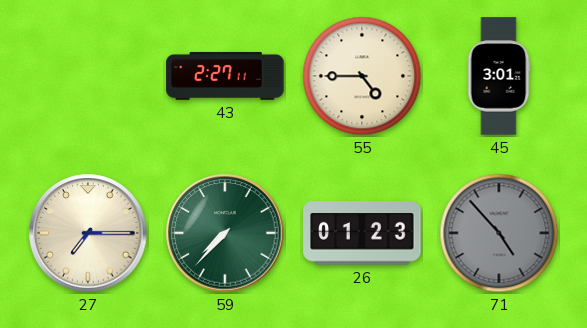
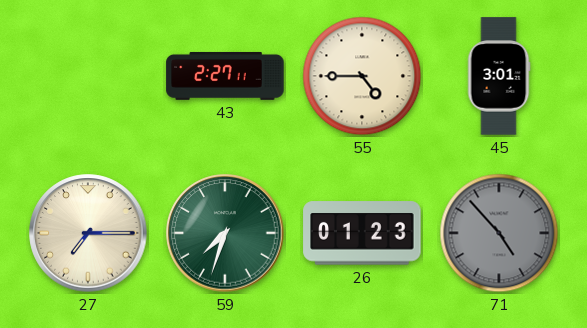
59: 7:37 -> 7:33 (225, 233)
